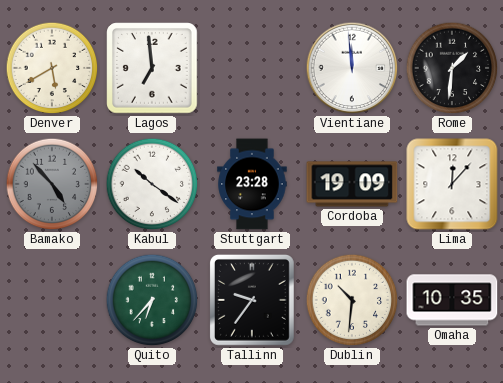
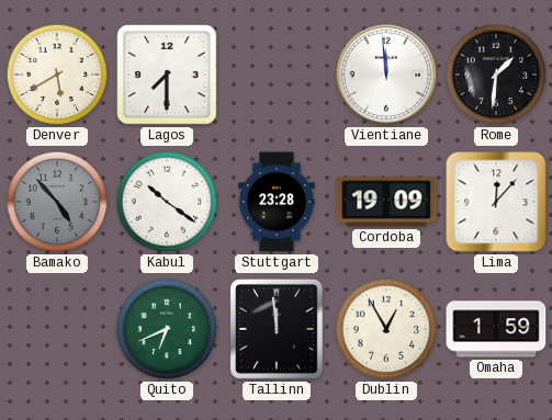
Lagos: 6:59 -> 7:30 (167, 75)
Quito: 6:37 -> 6:41 (167, 329)
Tallinn: 9:36 -> 11:59 (277, 329)
Dublin: 10:31 -> 12:55 (386, 329)
Omaha: 10:35 -> 1:59 (496, 329)
